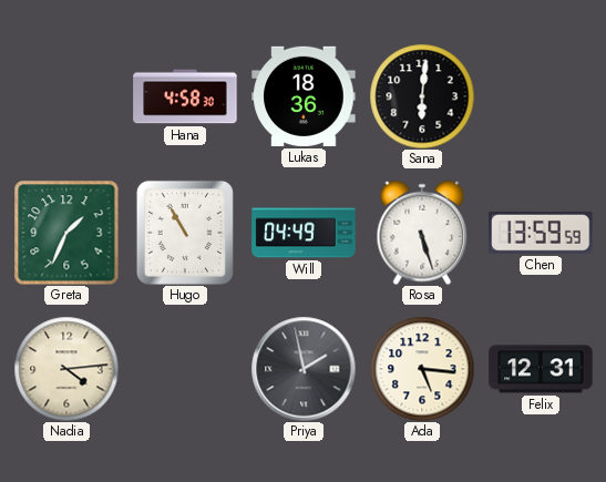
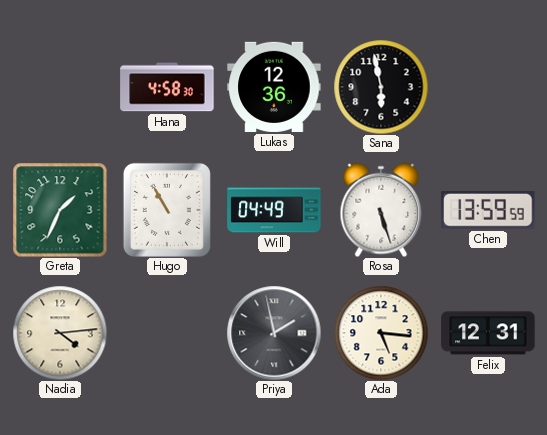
Lukas: 18:36 -> 12:36 (274, 87)
Sana: 6:01 -> 5:58 (381, 87)
